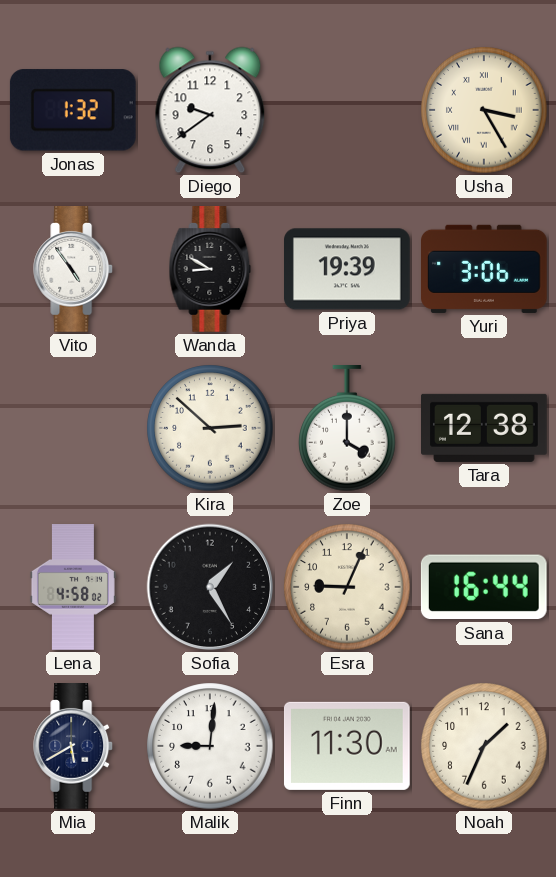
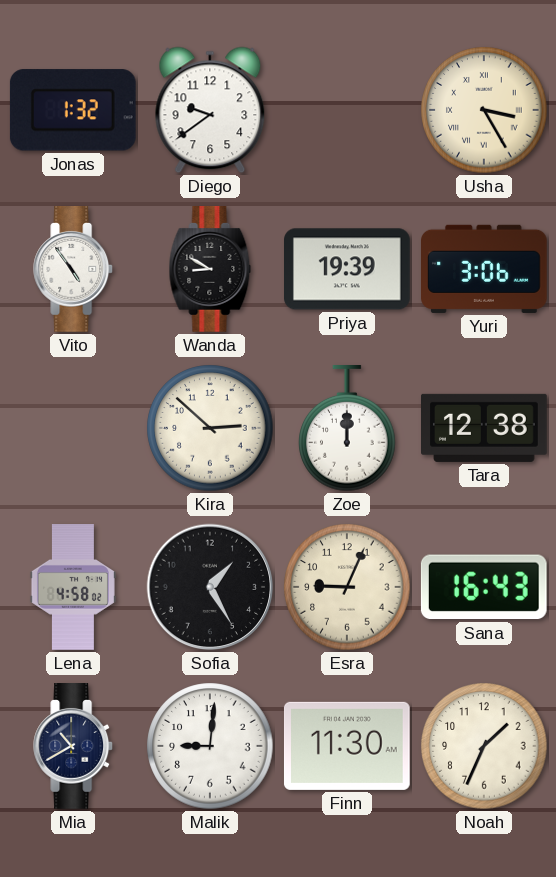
Zoe: 4:00 -> 12:00 (347, 429)
Sana: 16:44 -> 16:43 (484, 587)
Mia: 5:40 -> 10:40 (74, 747)
